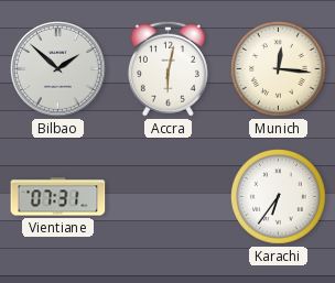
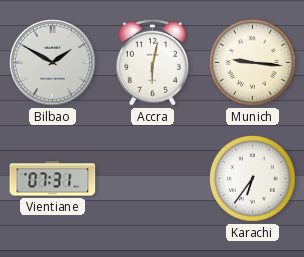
Bilbao: 1:52 -> 1:50 (53, 63)
Munich: 12:16 -> 9:16 (252, 62)
